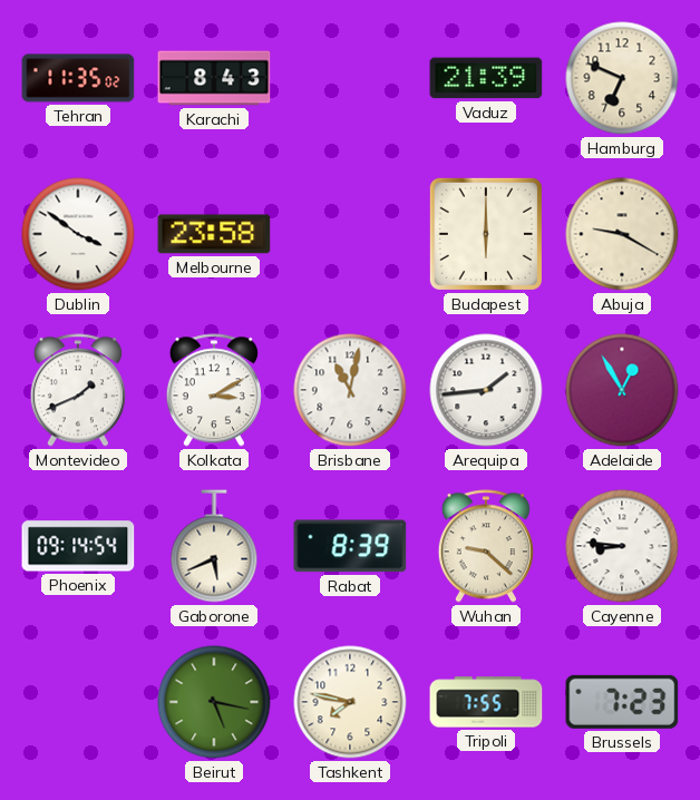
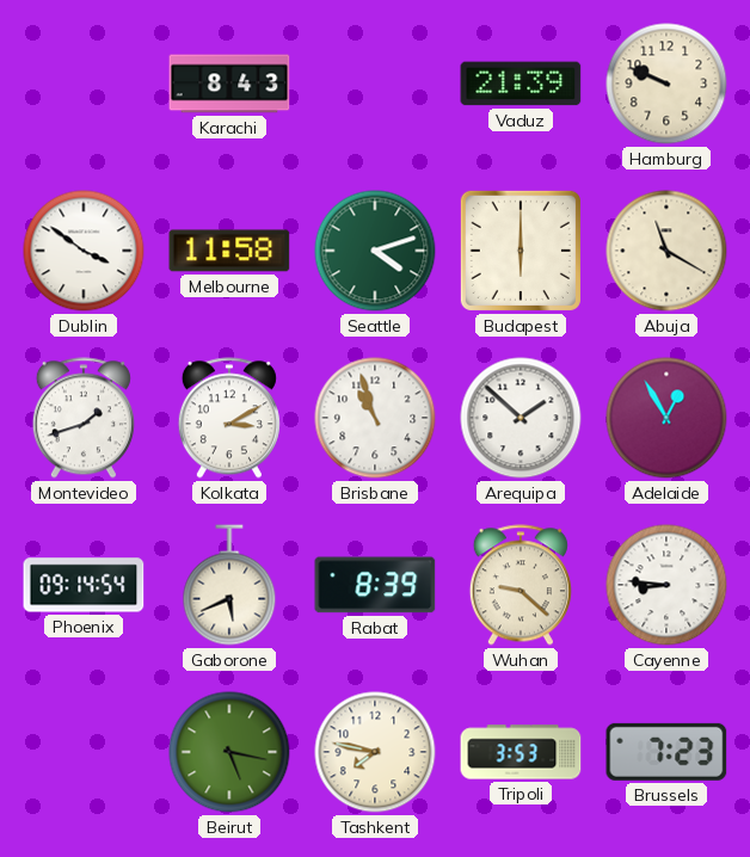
Tehran: 11:35 -> none (78, 78)
Hamburg: 6:49 -> 9:49 (666, 84)
Melbourne: 23:58 -> 11:58 (229, 251)
Seattle: none -> 4:12 (375, 251)
Abuja: 9:20 -> 11:20 (666, 251)
Montevideo: 1:41 -> 1:42 (84, 418)
Brisbane: 11:02 -> 10:57 (375, 418)
Arequipa: 1:44 -> 1:52 (521, 418)
Tripoli: 7:55 -> 3:53 (521, 752)
